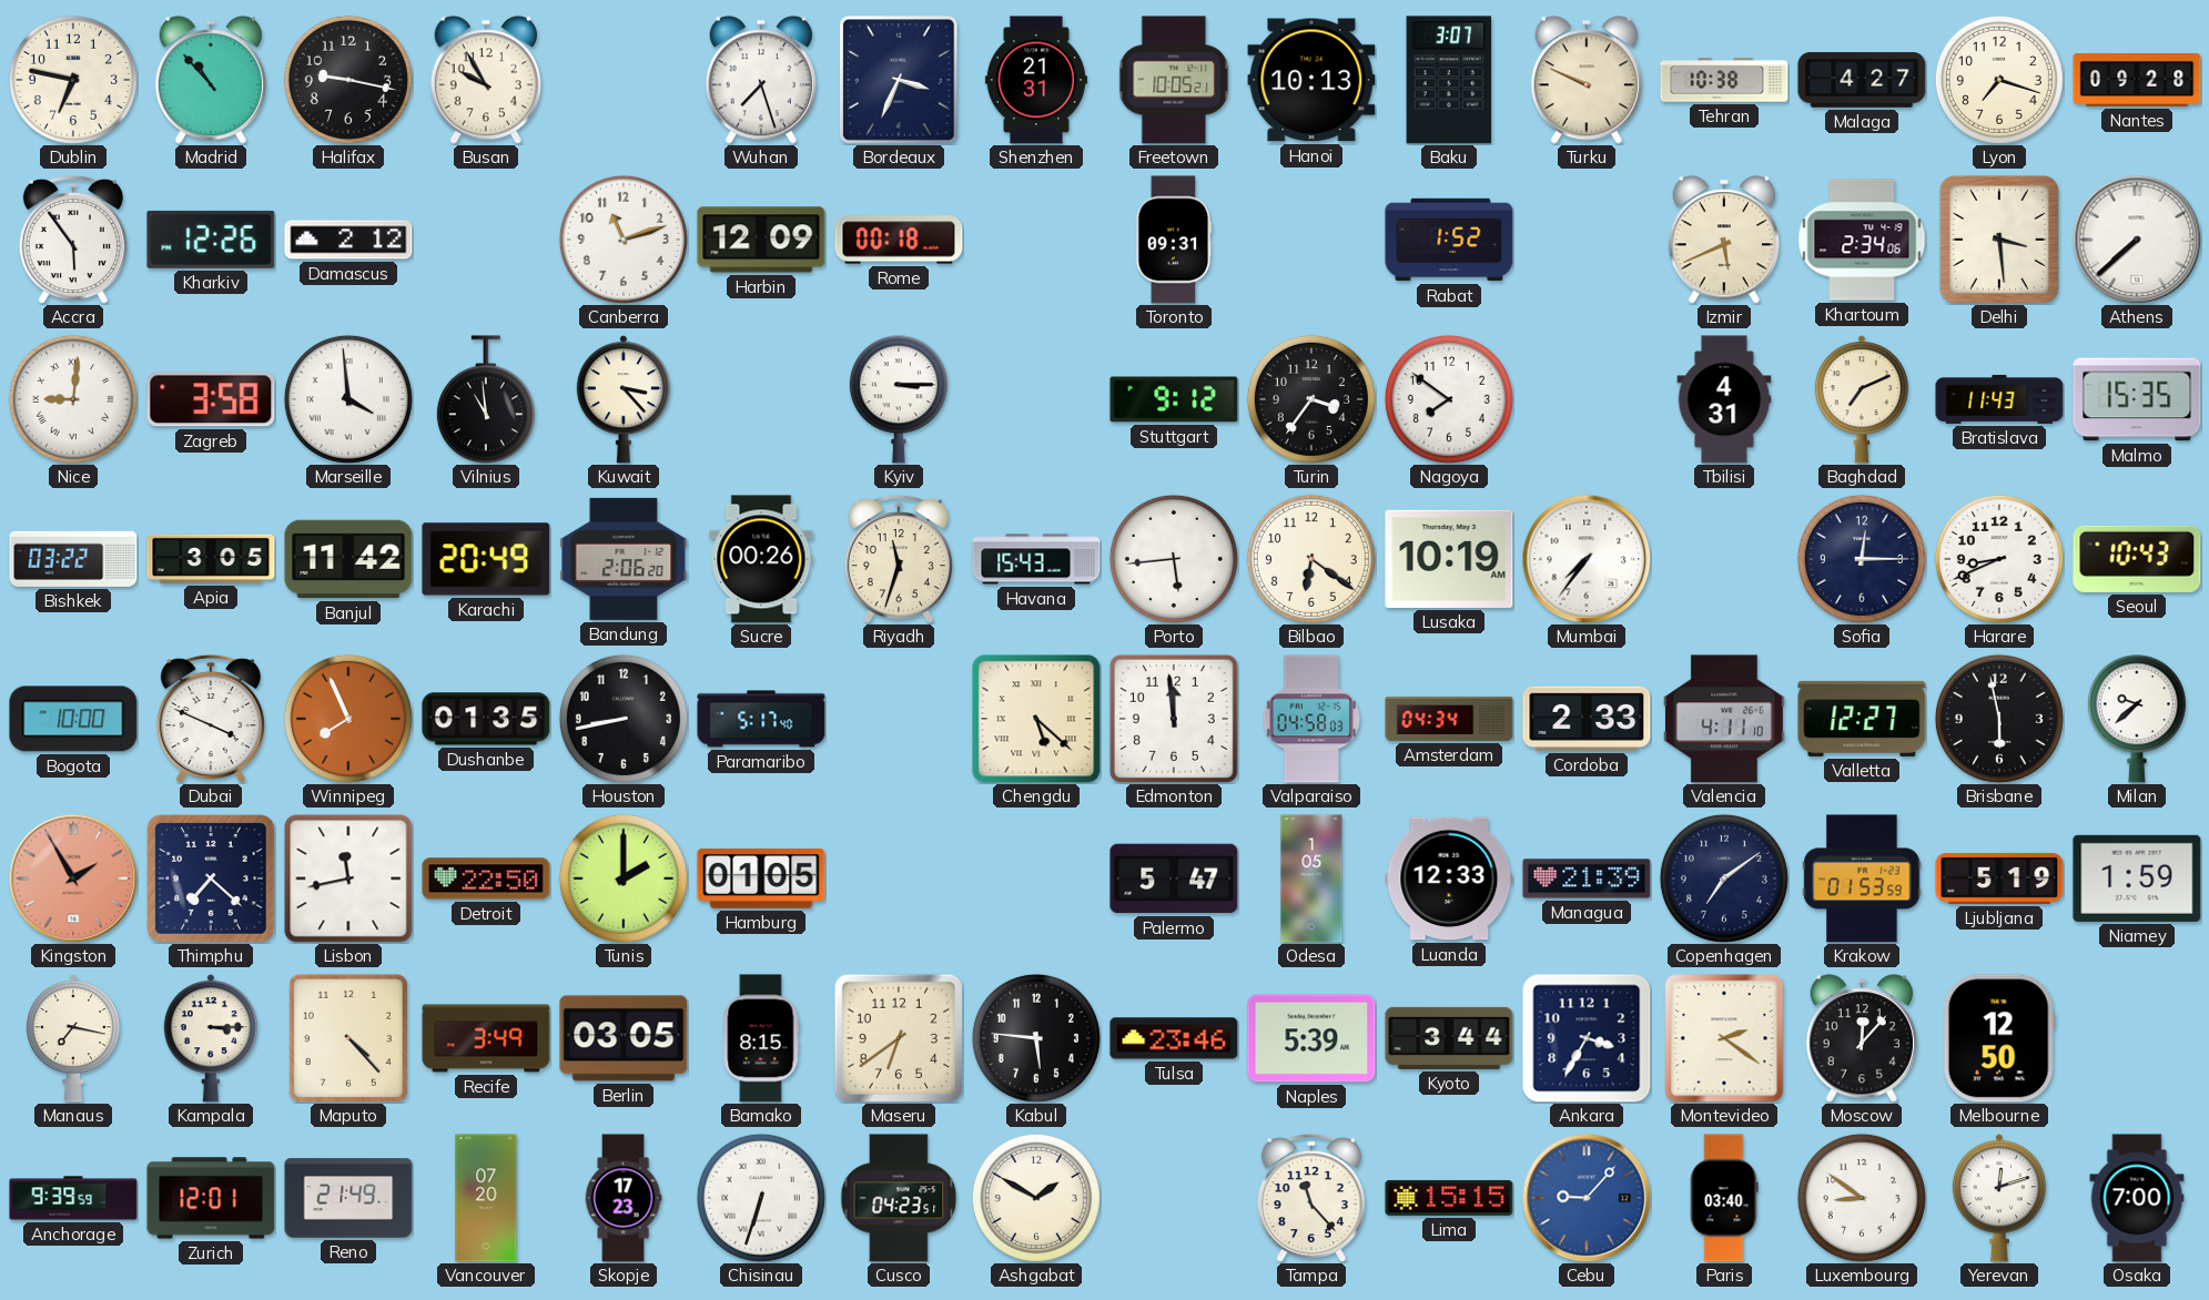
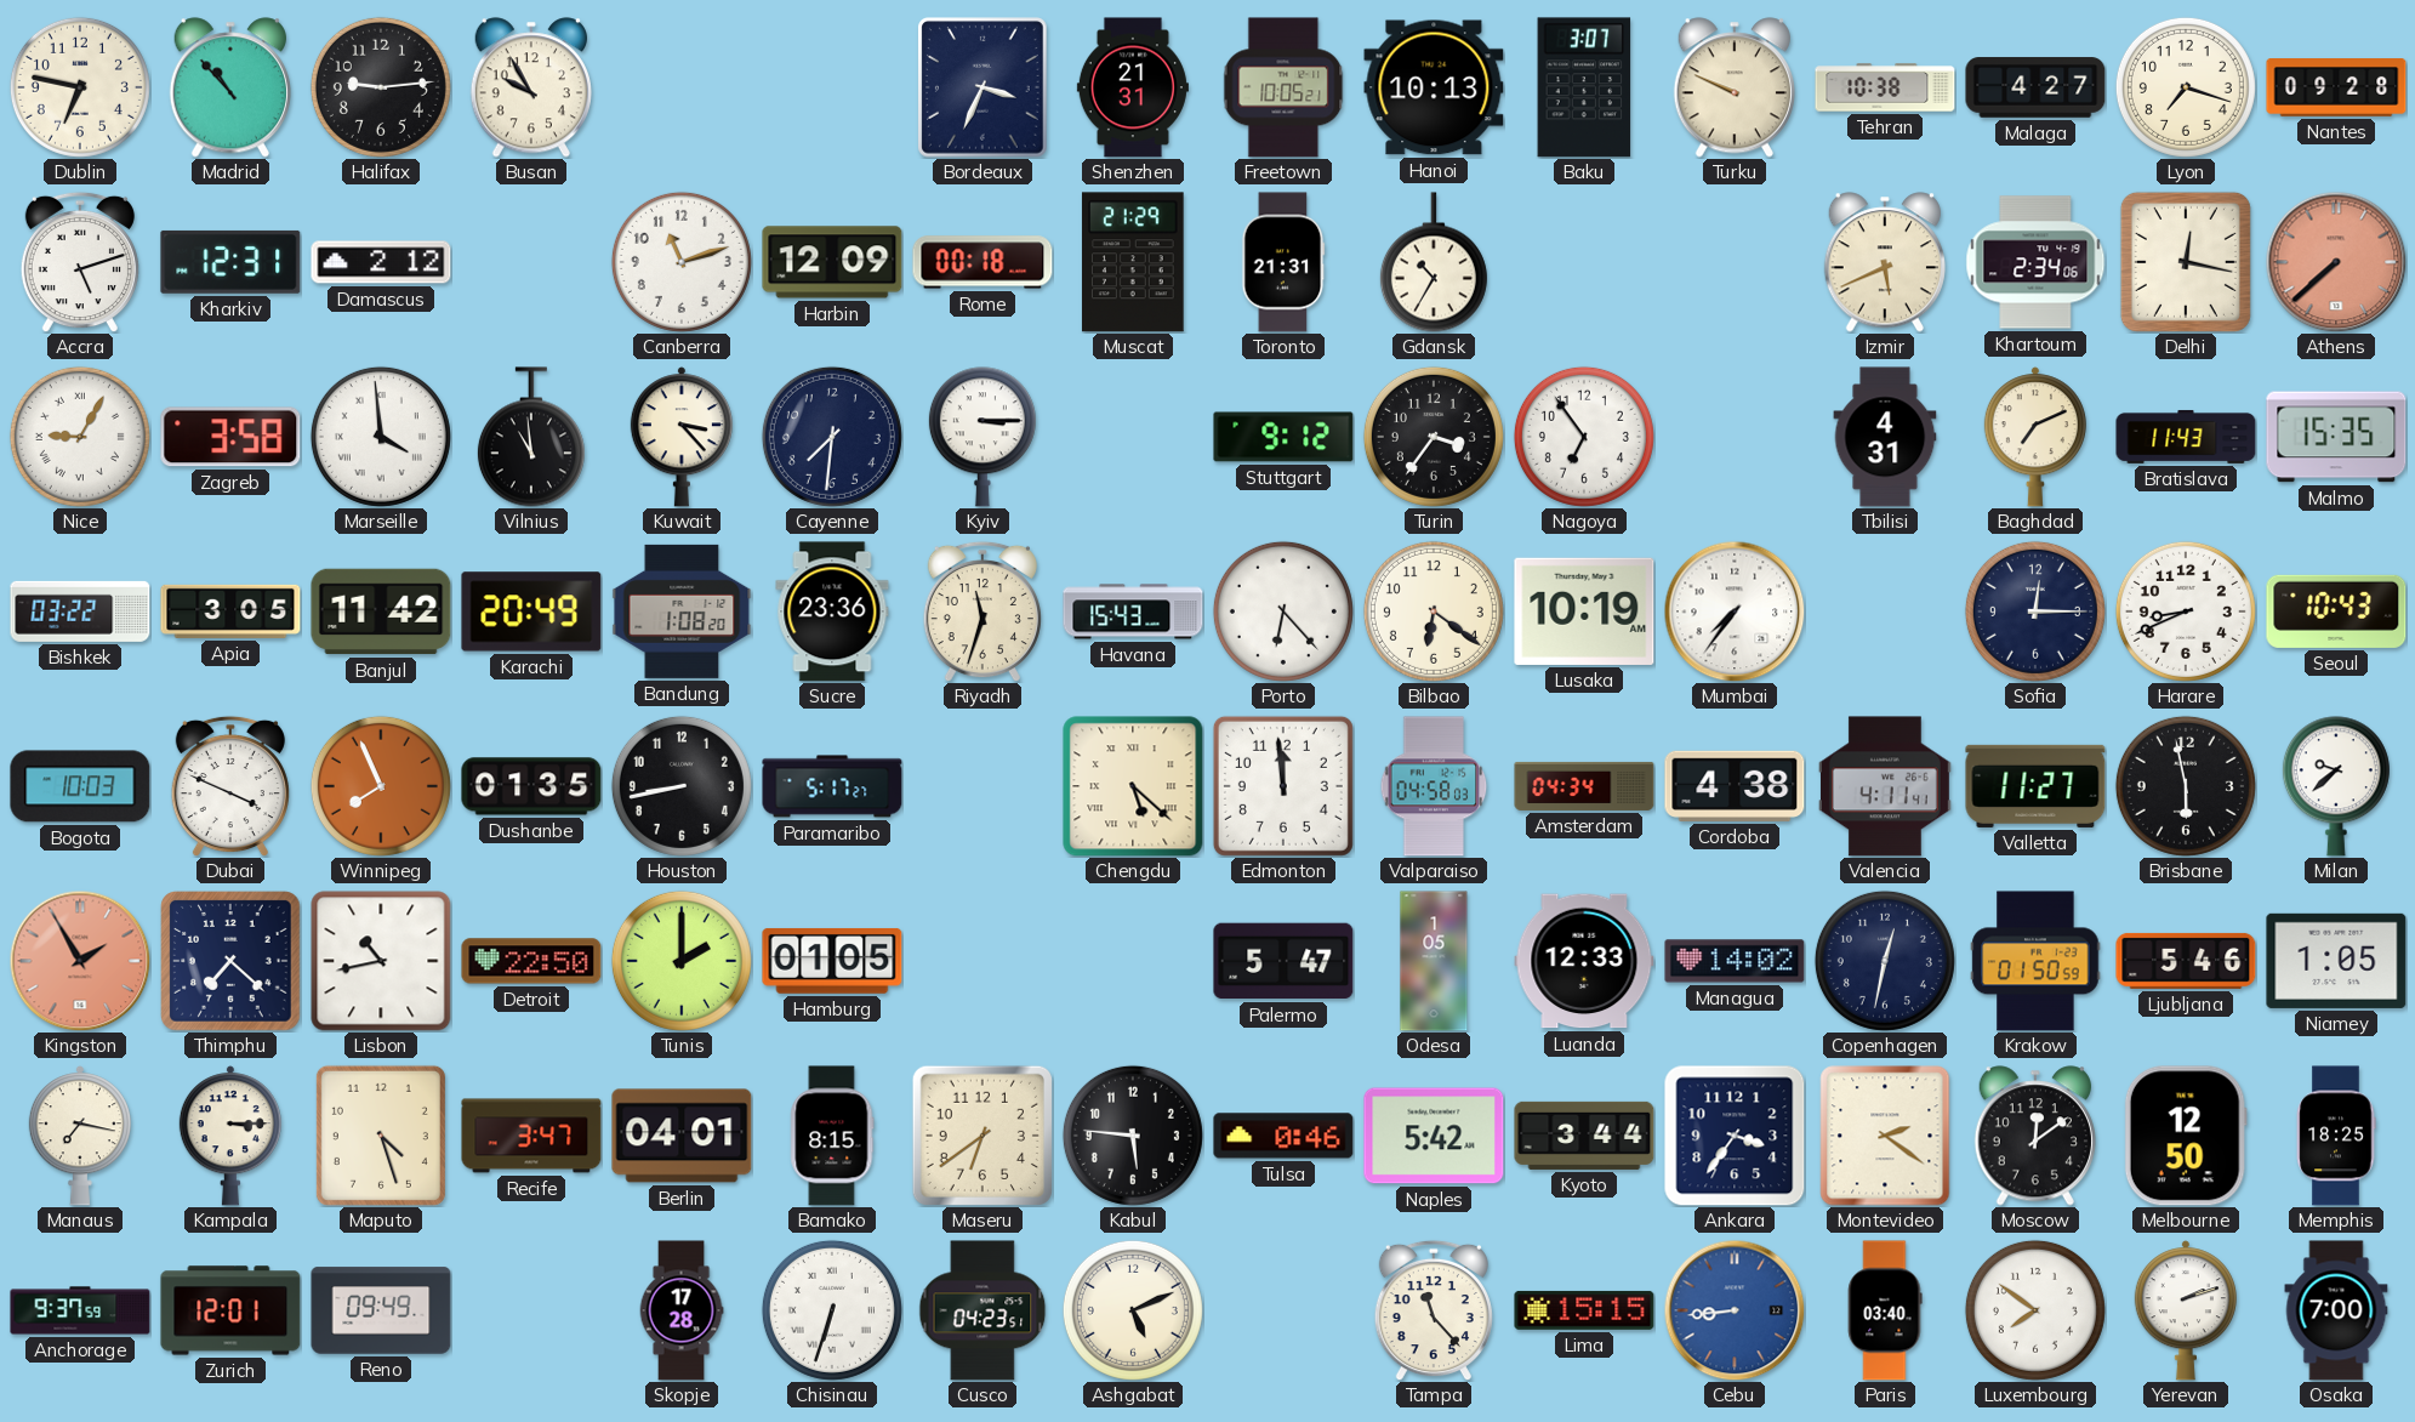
Halifax: 9:17 -> 9:14 (381, 87)
Wuhan: 7:27 -> none (760, 80)
Accra: 5:54 -> 5:12 (80, 262)
Kharkiv: 12:26 -> 12:31 (230, 262)
Muscat: none -> 21:29 (1133, 262)
Toronto: 09:31 -> 21:31 (1283, 262)
Gdansk: none -> 10:35 (1434, 262)
Rabat: 1:52 -> none (1449, 240)
Delhi: 3:29 -> 12:17 (2186, 262)
Athens dial: white -> salmon (2336, 262)
Nice: 9:01 -> 9:05 (80, 437)
Cayenne: none -> 7:31 (832, 437)
Nagoya: 7:51 -> 6:54 (1584, 437)
Bandung: 2:06 -> 1:08 (682, 612)
Sucre: 00:26 -> 23:36 (832, 612)
Porto: 5:44 -> 6:23 (1283, 612)
Bogota: 10:00 -> 10:03 (80, 786)
Paramaribo: 5:17:40 -> 5:17:27 (832, 786)
Cordoba: 2:33 -> 4:38 (1735, 786)
Valencia: 4:11:10 -> 4:11:41 (1885, 786)
Valletta: 12:27 -> 11:27 (2035, 786)
Lisbon: 11:43 -> 10:43 (381, 961)
Managua: 21:39 -> 14:02 (1735, 961)
Copenhagen: 7:09 -> 12:32 (1885, 961)
Krakow: 01:53 -> 01:50 (2035, 961)
Ljubljana: 5:19 -> 5:46 (2186, 961)
Niamey: 1:59 -> 1:05 (2336, 961)
Maputo: 4:23 -> 4:27 (381, 1136)
Recife: 3:49 -> 3:47 (531, 1136)
Berlin: 03:05 -> 04:01 (682, 1136)
Tulsa: 23:46 -> 0:46 (1283, 1136)
Naples: 5:39 -> 5:42 (1434, 1136)
Ankara: 3:35 -> 3:36 (1735, 1136)
Moscow: 12:07 -> 12:09 (2034, 1136)
Memphis: none -> 18:25 (2336, 1136)
Anchorage: 9:39 -> 9:37 (80, 1310)
Reno: 21:49 -> 09:49 (381, 1310)
Vancouver: 07:20 -> none (486, 1198)
Skopje: 17:23 -> 17:28 (682, 1310)
Ashgabat: 1:50 -> 5:11 (1133, 1310)
Cebu: 9:07 -> 8:44 (1735, 1310)
Luxembourg: 8:51 -> 7:51 (2035, 1310)
Yerevan: 12:12 -> 2:12 (2186, 1310)
